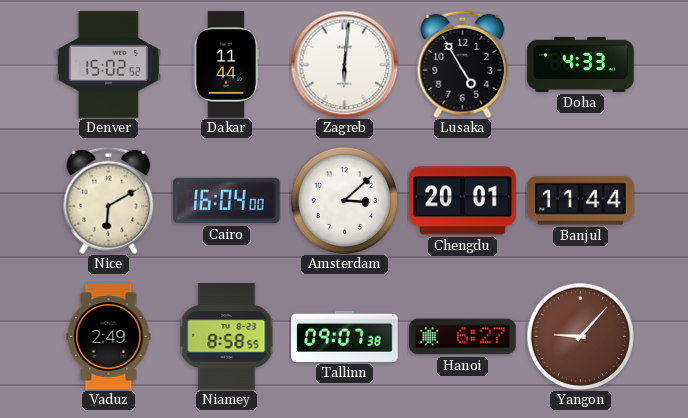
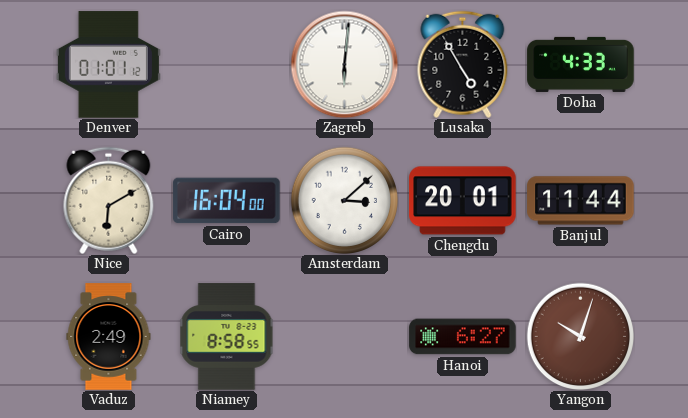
Denver: 15:02 -> 01:01 (108, 65)
Dakar: 11:44 -> none (226, 65)
Tallinn: 09:07 -> none (345, 336)
Yangon: 9:07 -> 10:03 (580, 336)
